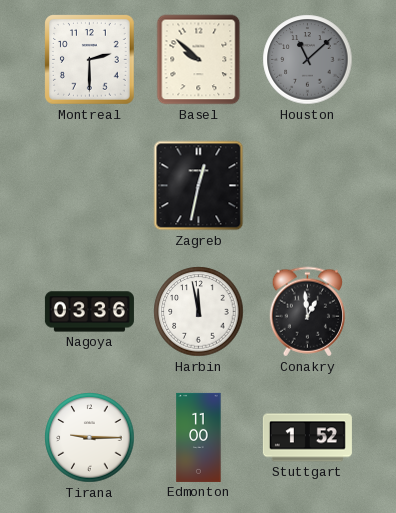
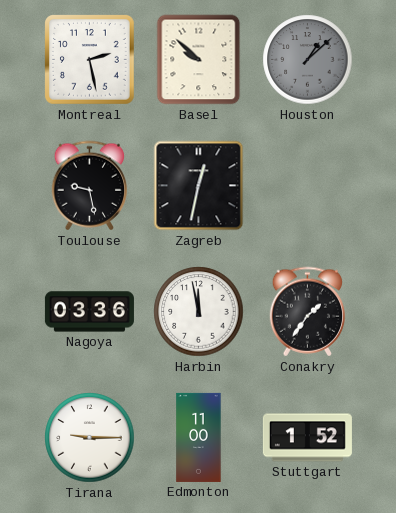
Montreal: 2:30 -> 2:28 (90, 60)
Houston: 11:08 -> 1:08 (308, 60)
Toulouse: none -> 9:28 (90, 186)
Conakry: 12:59 -> 1:36 (308, 312)
